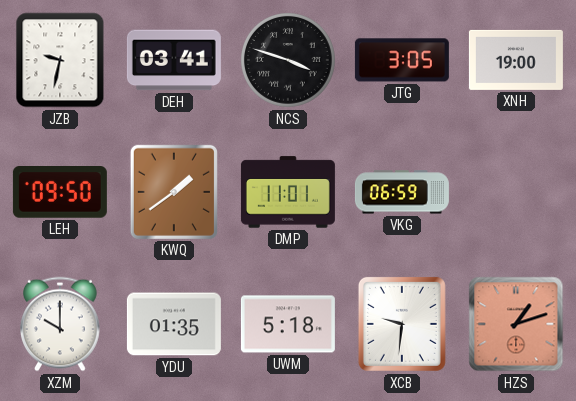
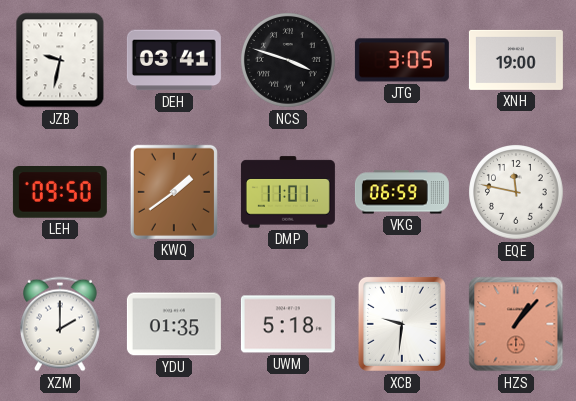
EQE: none -> 11:47 (517, 193)
XZM: 10:00 -> 2:00 (61, 324)
HZS: 1:12 -> 1:07 (516, 324)
